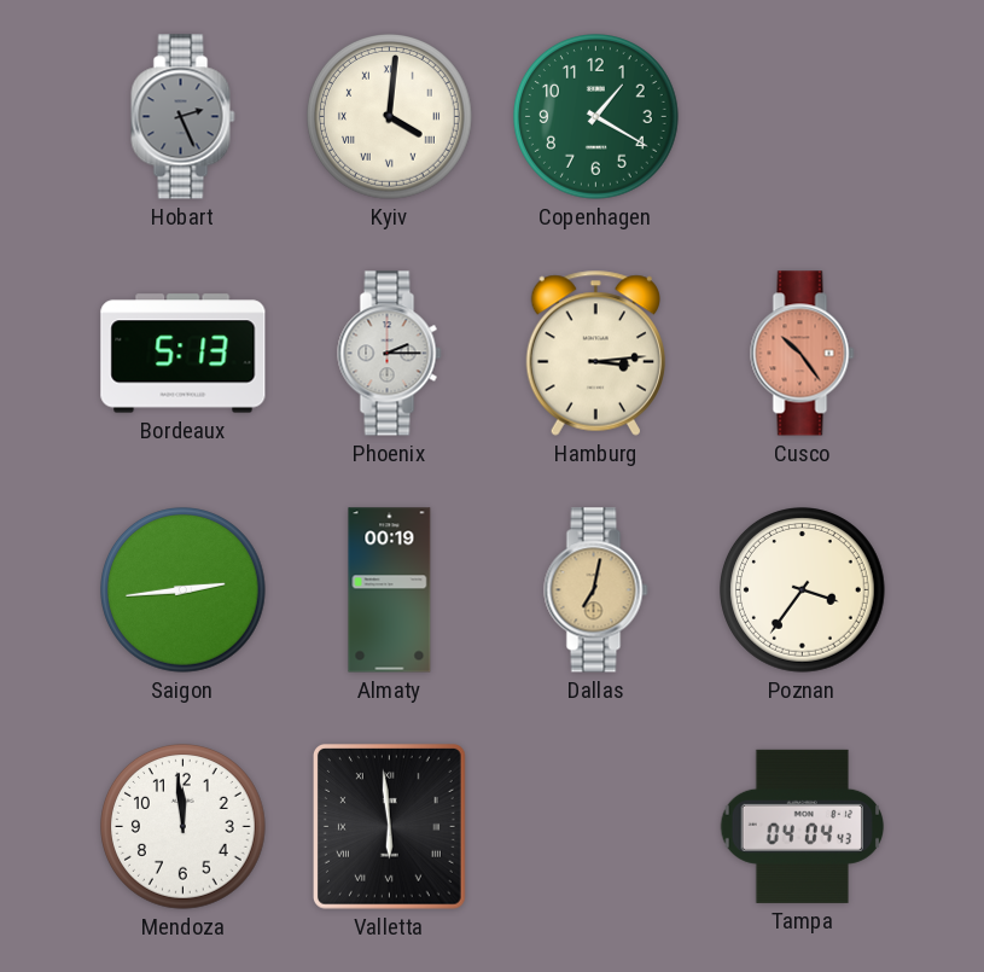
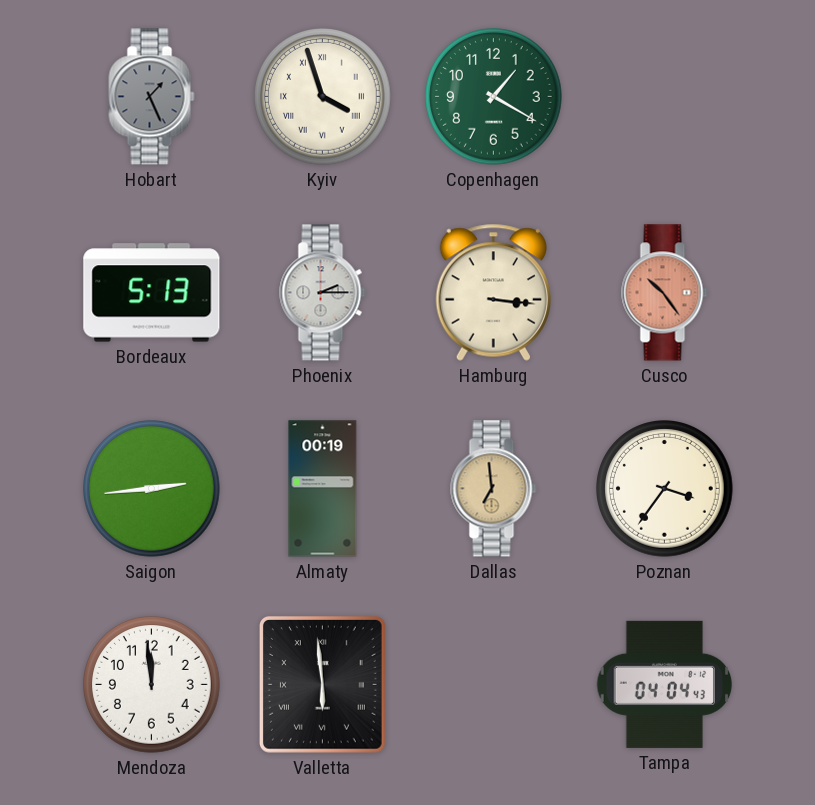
Hobart: 2:26 -> 1:26 (152, 97)
Kyiv: 4:01 -> 3:57 (323, 97)
Hamburg: 3:14 -> 3:16 (493, 292)
Dallas: 7:02 -> 6:59 (494, 489)
